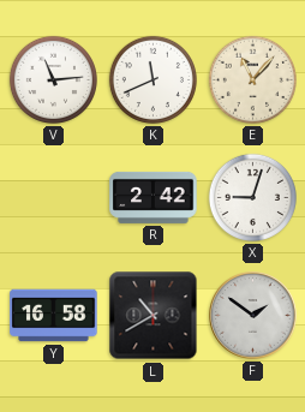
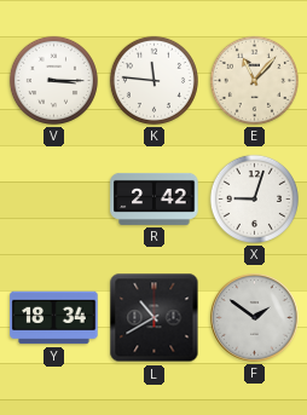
V: 11:14 -> 3:15 (53, 80)
K: 11:41 -> 11:46 (153, 80)
Y: 16:58 -> 18:34 (54, 318)
